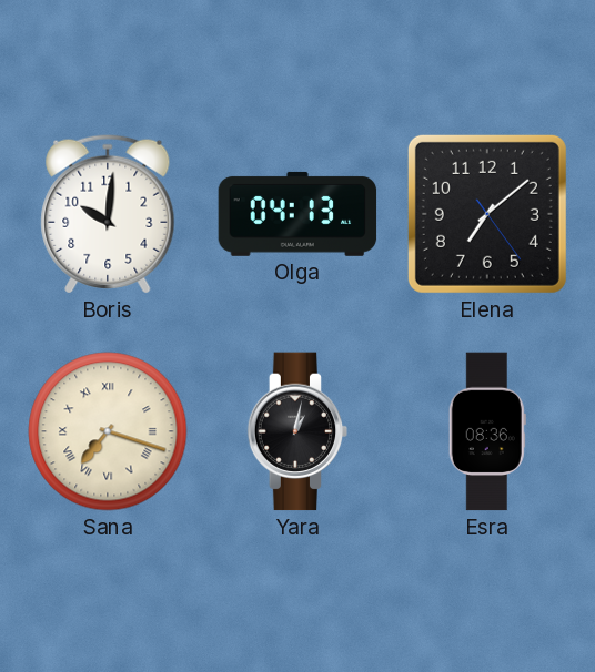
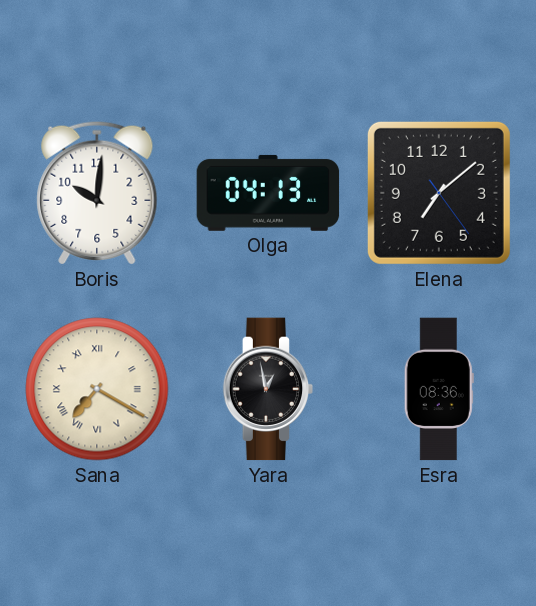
Sana: 7:18 -> 7:20 (97, 389)
Yara: 1:02 -> 12:58 (268, 389)
